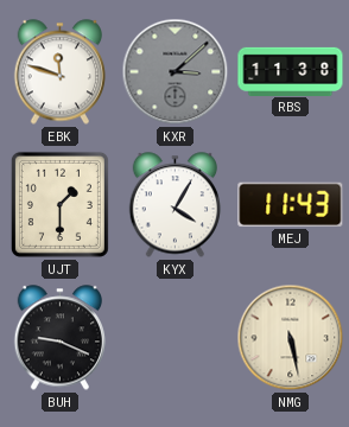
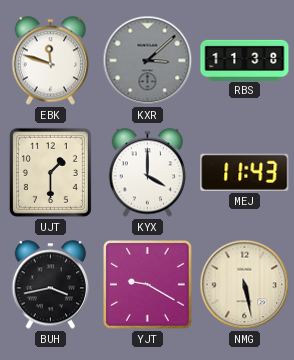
KYX: 4:05 -> 4:00 (148, 173)
BUH: 9:19 -> 3:43 (51, 285)
YJT: none -> 9:20 (148, 285)
